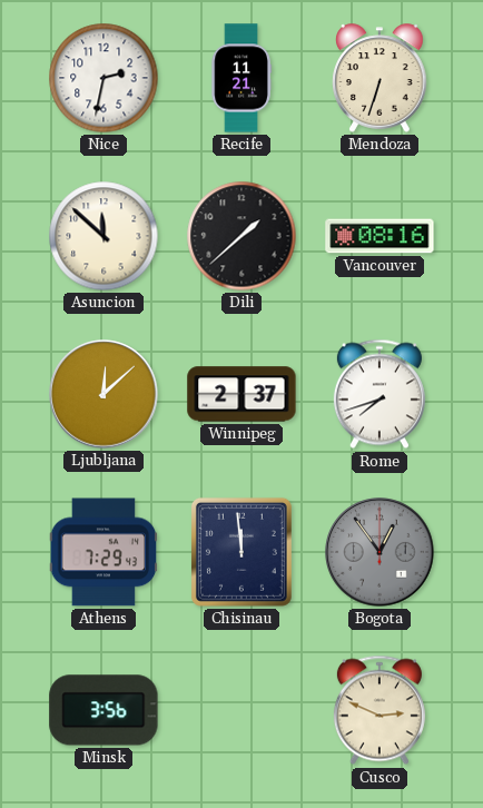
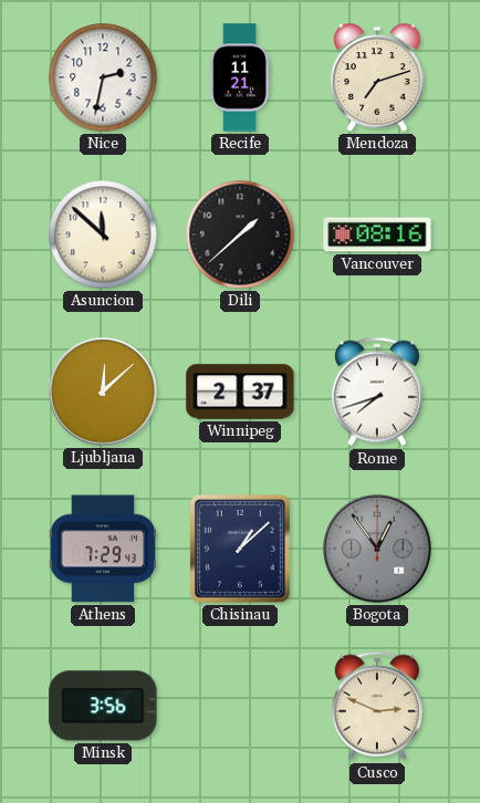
Mendoza: 6:33 -> 7:12 (377, 77)
Chisinau: 11:59 -> 1:08 (240, 549)
